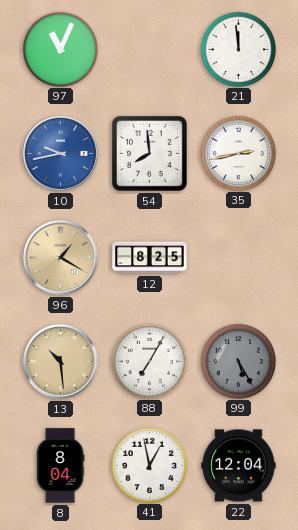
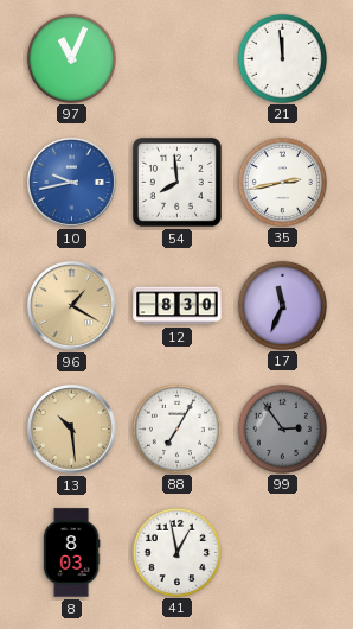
12: 8:25 -> 8:30 (178, 306)
17: none -> 11:34 (282, 305)
99: 5:25 -> 2:54 (282, 428)
8: 8:04 -> 8:03 (71, 553)
22: 12:04 -> none (239, 466)
